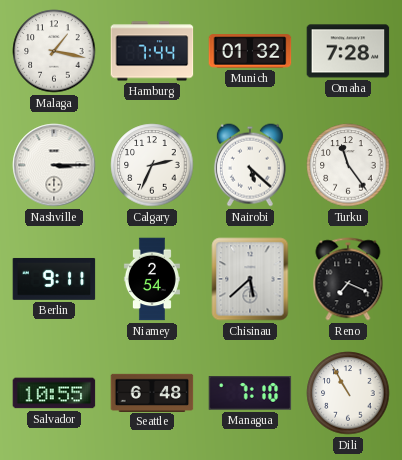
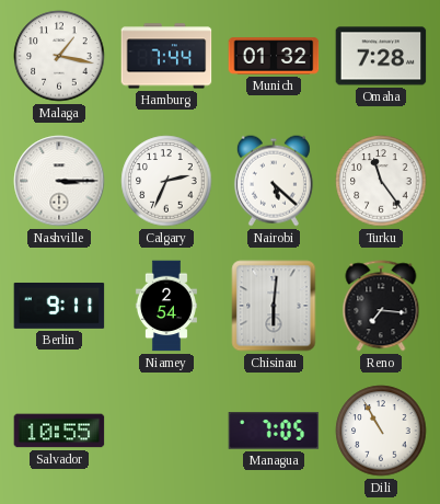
Chisinau: 5:38 -> 6:01 (274, 306)
Reno: 7:19 -> 7:16 (381, 306)
Seattle: 6:48 -> none (152, 392)
Managua: 7:10 -> 7:05 (274, 432)
